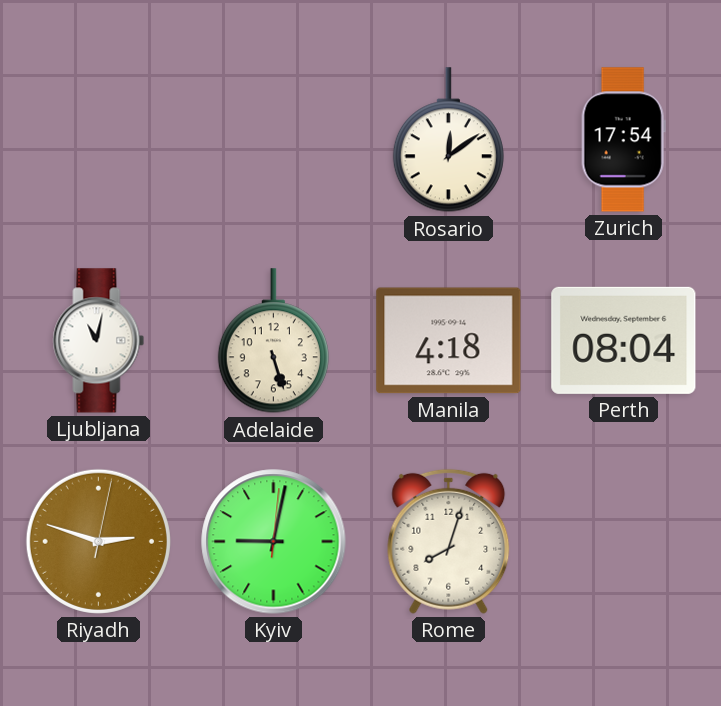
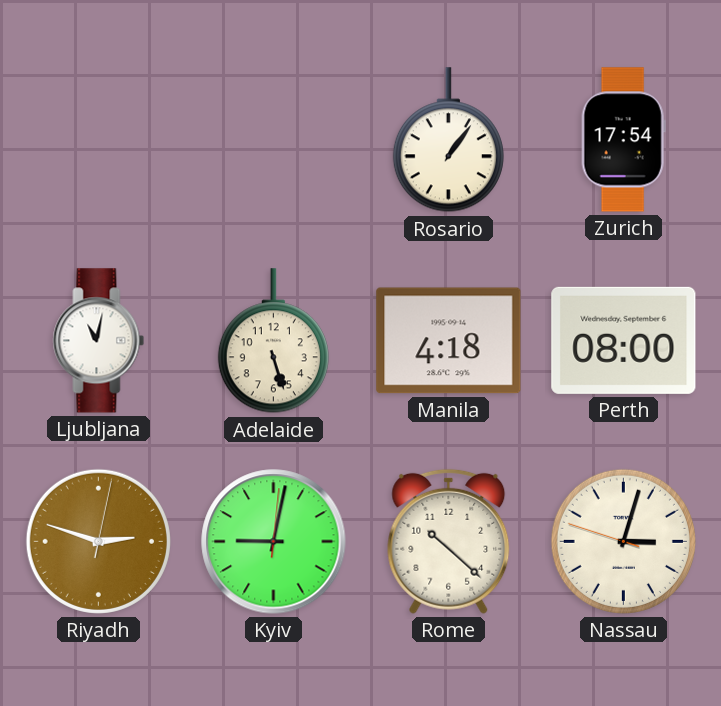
Rosario: 12:09 -> 1:06 (448, 140)
Perth: 08:04 -> 08:00 (624, 340)
Rome: 8:03 -> 10:22 (449, 541)
Nassau: none -> 3:02 (623, 541)
